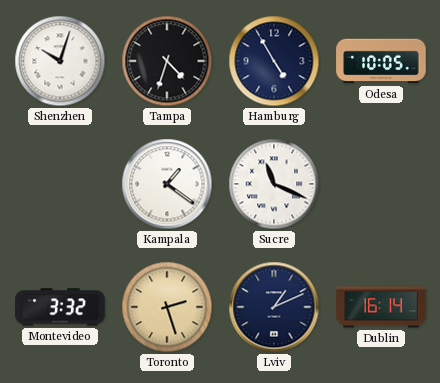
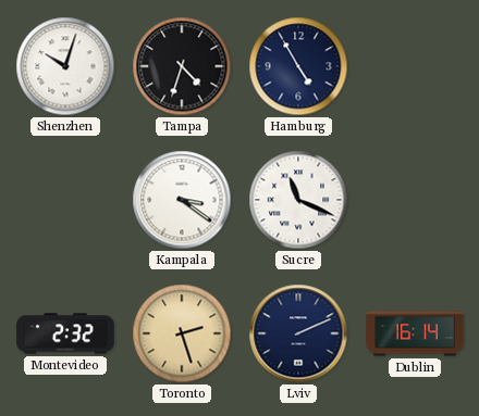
Odesa: 10:05 -> none (381, 61)
Kampala: 1:21 -> 3:21 (182, 200)
Montevideo: 3:32 -> 2:32 (65, 333)
Lviv: 1:11 -> 2:11 (298, 333)
